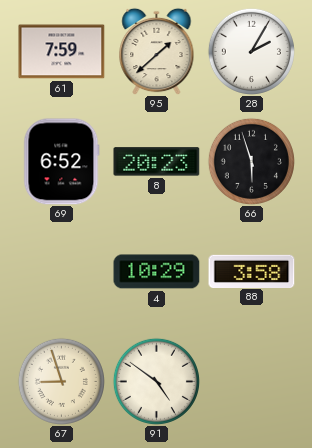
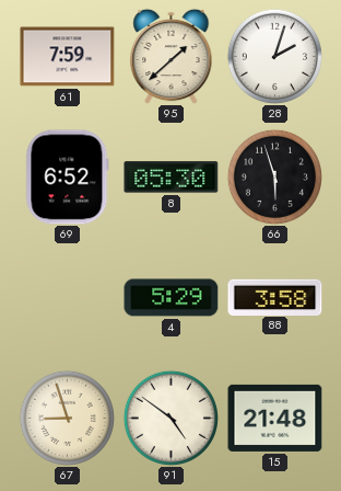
28: 2:05 -> 2:03 (274, 56)
8: 20:23 -> 05:30 (172, 178)
4: 10:29 -> 5:29 (172, 298)
15: none -> 21:48 (275, 418)
